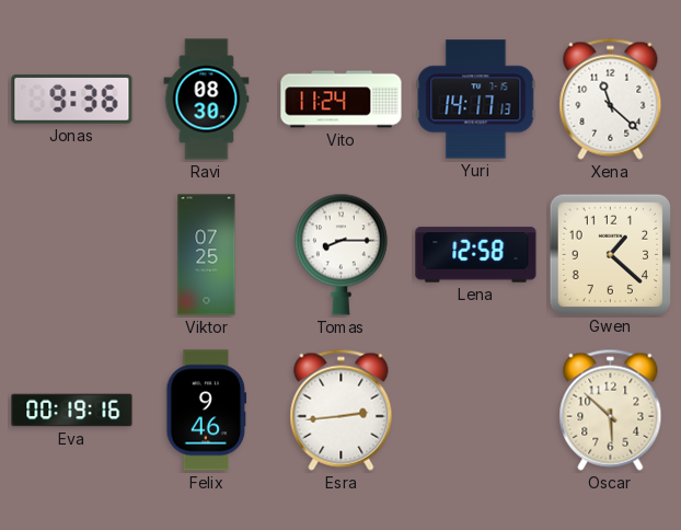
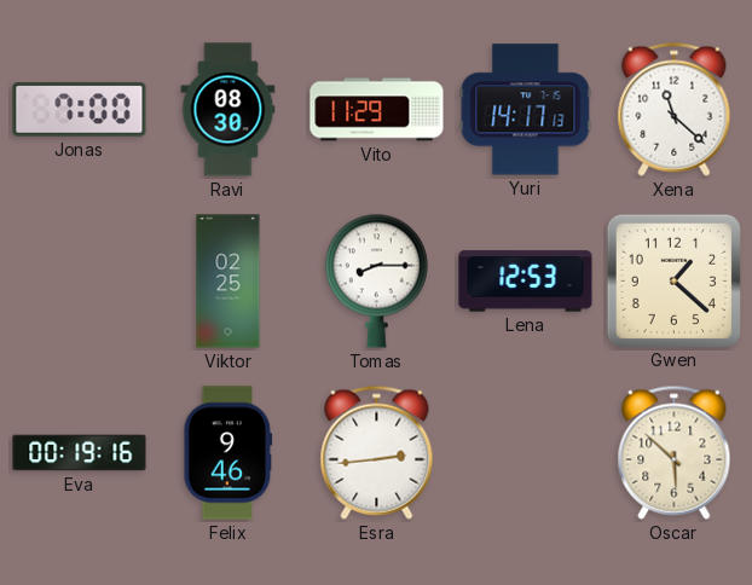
Jonas: 9:36 -> 7:00 (80, 110)
Vito: 11:24 -> 11:29 (377, 110)
Viktor: 07:25 -> 02:25 (229, 282)
Lena: 12:58 -> 12:53 (526, 282)
